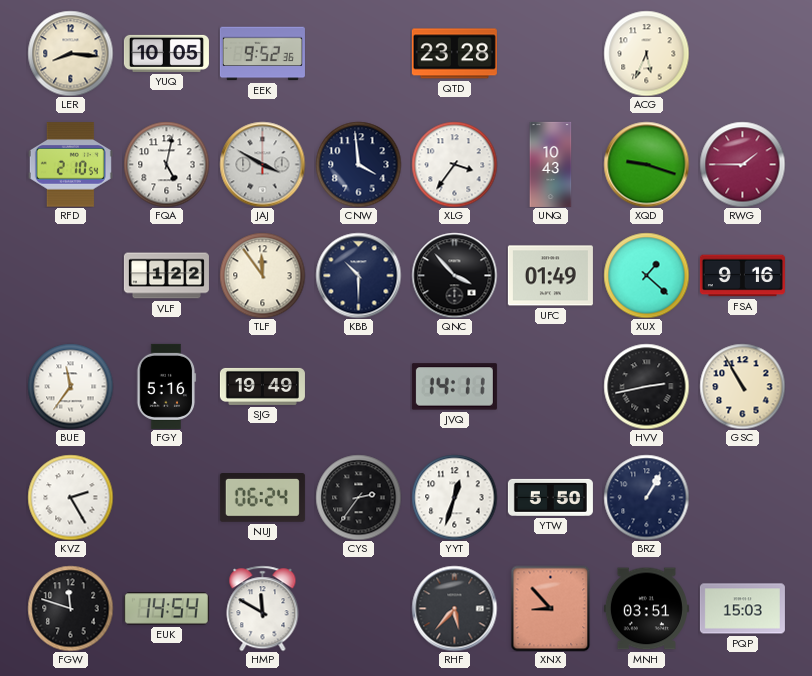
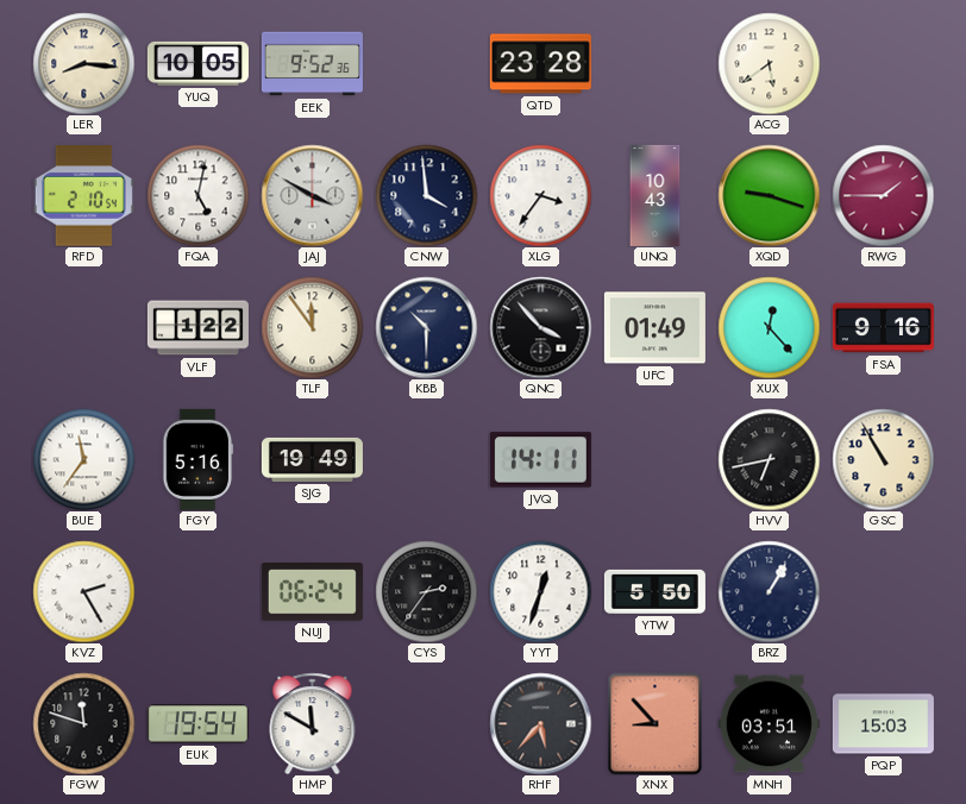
ACG: 5:34 -> 5:39 (769, 63)
XUX: 1:22 -> 12:23 (769, 327)
HVV: 2:43 -> 6:43 (769, 459)
EUK: 14:54 -> 19:54 (197, 724)
